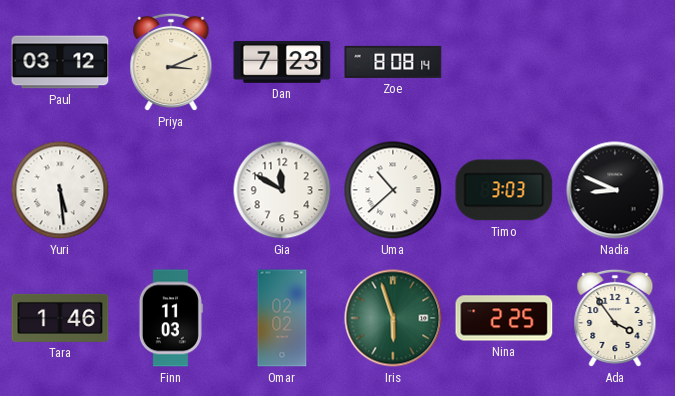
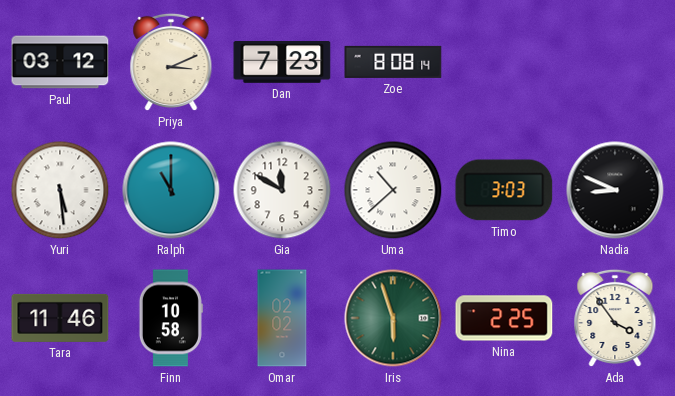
Ralph: none -> 11:00 (171, 190)
Tara: 1:46 -> 11:46 (60, 318)
Finn: 11:03 -> 10:58 (171, 318)
